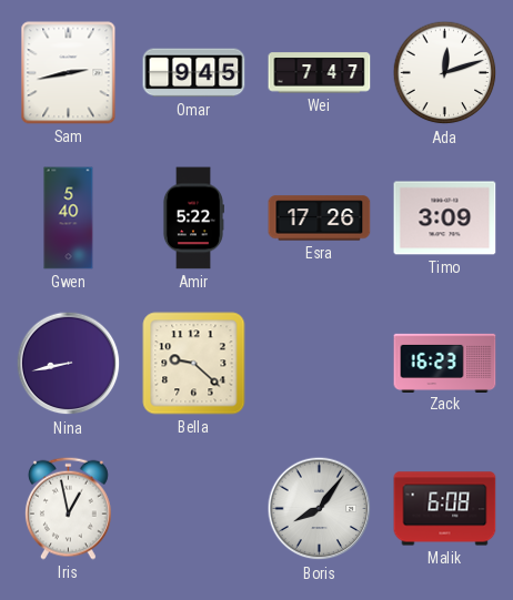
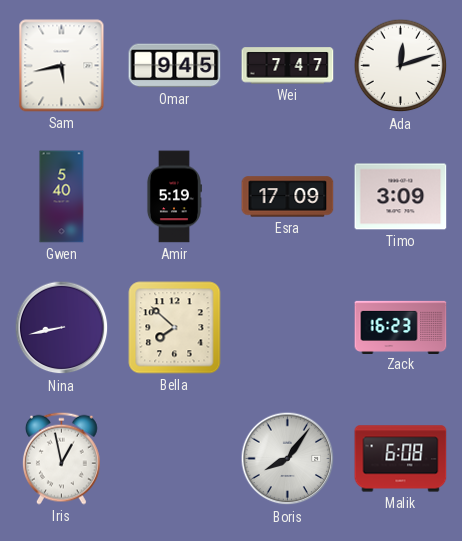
Sam: 2:43 -> 5:43 (62, 66)
Amir: 5:22 -> 5:19 (174, 197)
Esra: 17:26 -> 17:09 (288, 197)
Bella: 9:22 -> 7:52 (175, 328)
